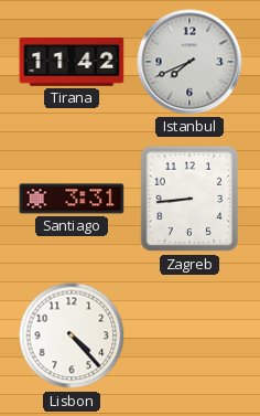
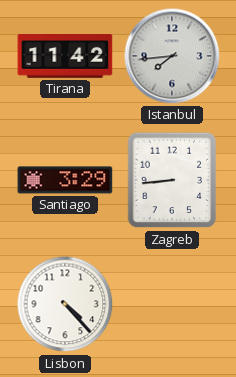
Istanbul: 7:41 -> 7:44 (172, 56)
Santiago: 3:31 -> 3:29 (65, 180)
